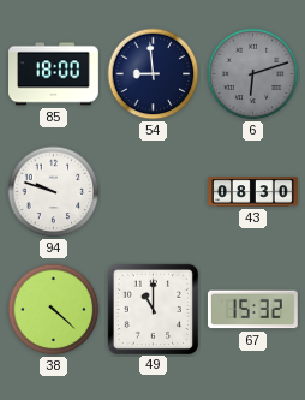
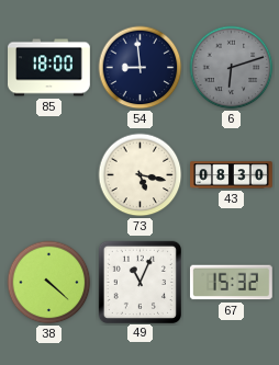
94: 9:48 -> none (54, 192)
73: none -> 5:17 (141, 175)
49: 11:00 -> 11:04 (139, 282)
